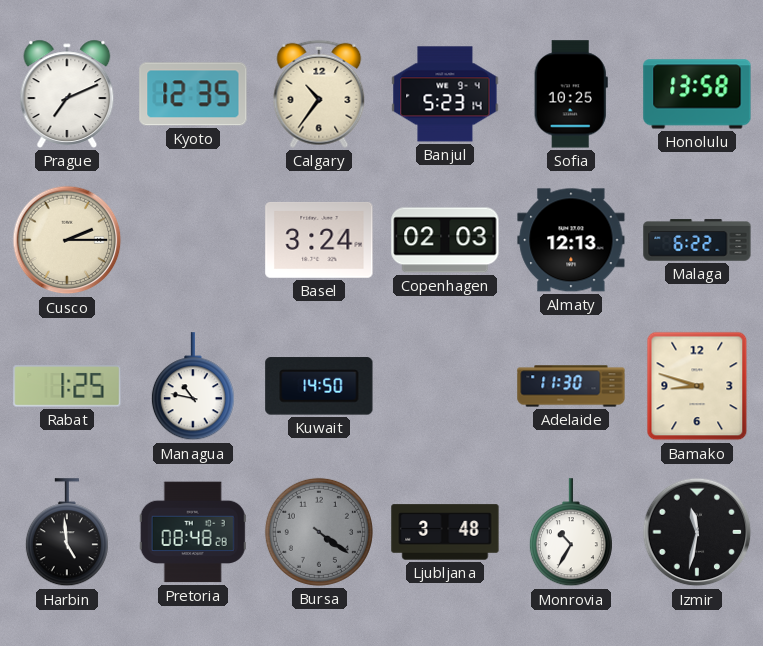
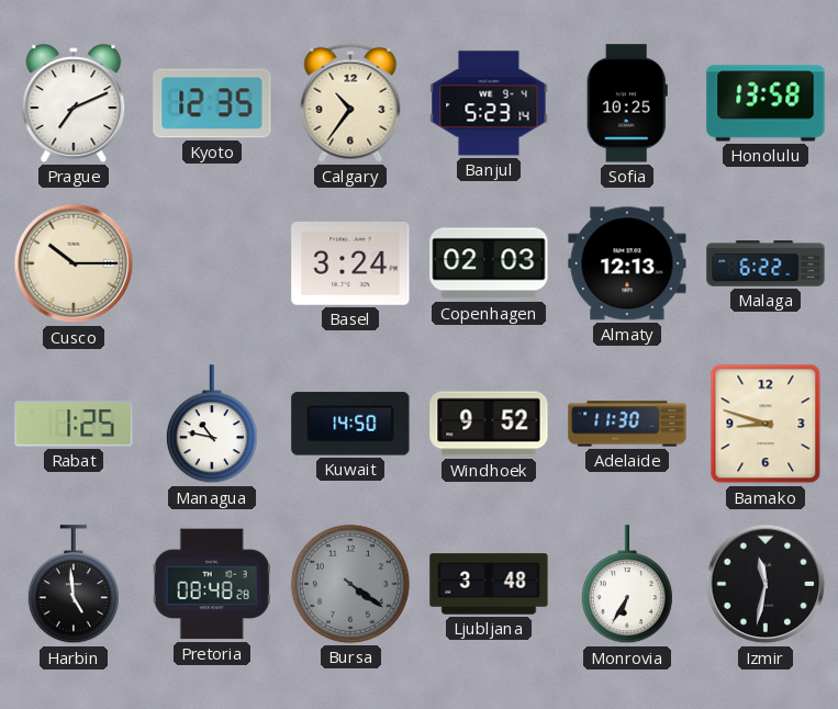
Cusco: 2:15 -> 10:15 (74, 263)
Windhoek: none -> 9:52 (489, 424)
Monrovia: 10:35 -> 6:35 (627, 585)
